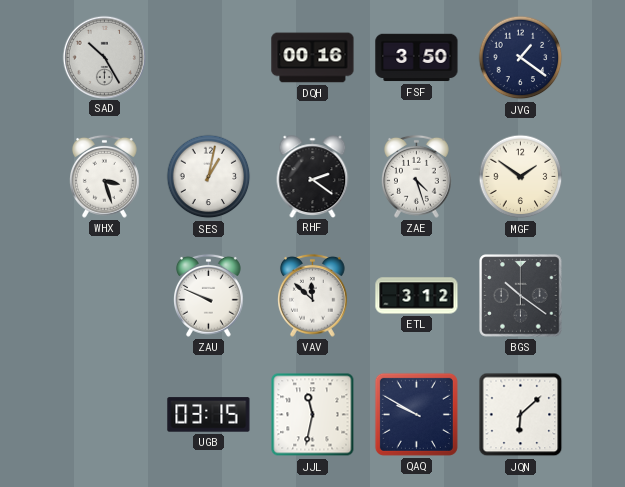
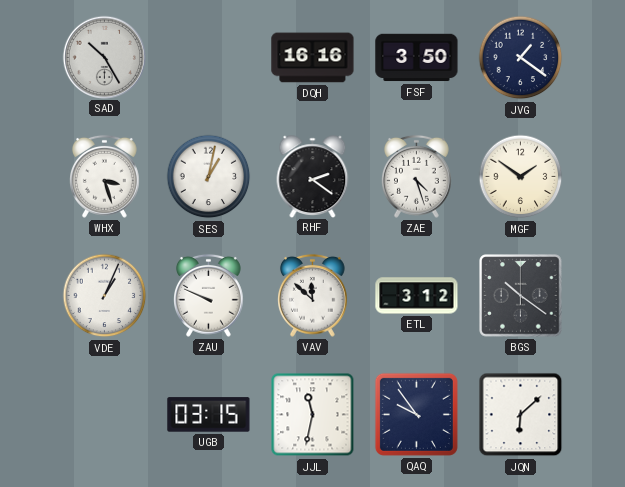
DQH: 00:16 -> 16:16 (313, 58)
VDE: none -> 1:04 (105, 296)
QAQ: 9:50 -> 9:54 (416, 414)
